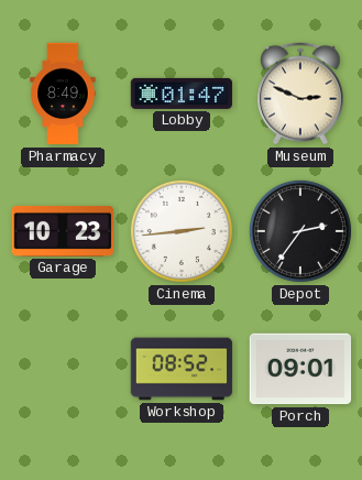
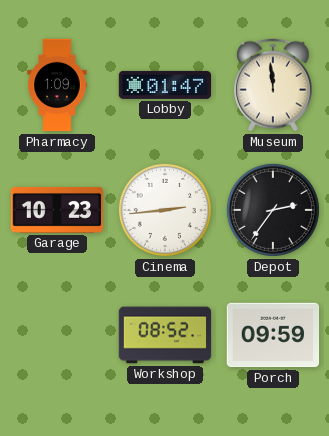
Pharmacy: 8:49 -> 1:09 (57, 85)
Museum: 2:49 -> 11:59 (273, 85)
Porch: 09:01 -> 09:59 (273, 335)
